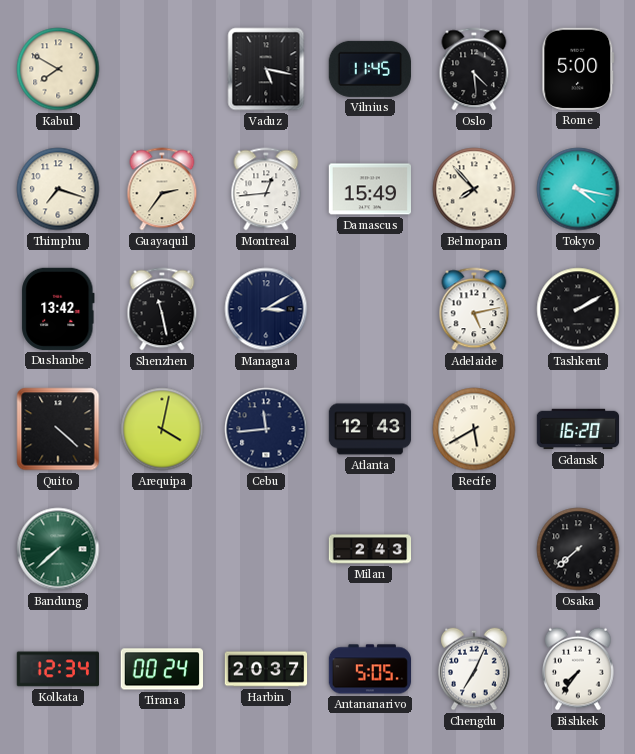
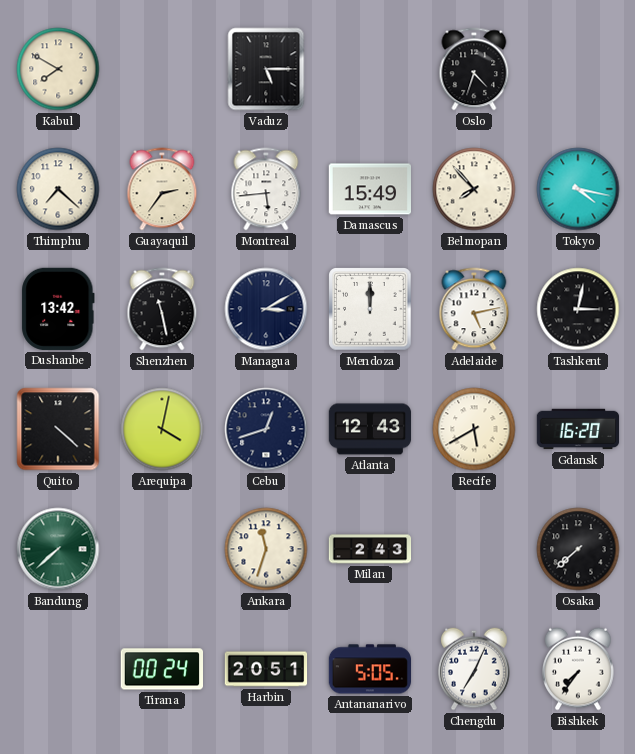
Vaduz: 5:17 -> 5:15 (266, 69)
Vilnius: 11:45 -> none (370, 69)
Oslo: 4:29 -> 4:33 (474, 69)
Rome: 5:00 -> none (578, 69)
Thimphu: 7:18 -> 7:22 (58, 189)
Montreal: 12:44 -> 5:44 (266, 189)
Mendoza: none -> 12:00 (370, 309)
Tashkent: 2:10 -> 3:02 (578, 309)
Cebu: 11:44 -> 12:42 (266, 429)
Ankara: none -> 11:33 (266, 549)
Kolkata: 12:34 -> none (57, 669)
Harbin: 20:37 -> 20:51 (266, 669)
